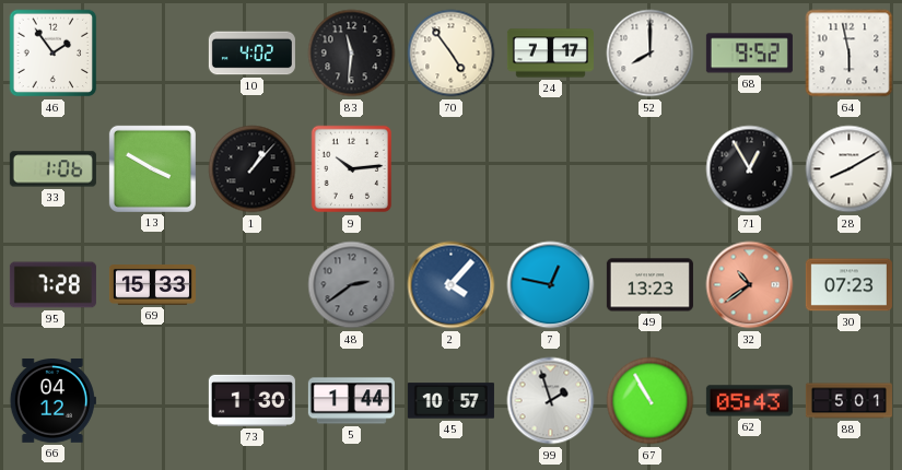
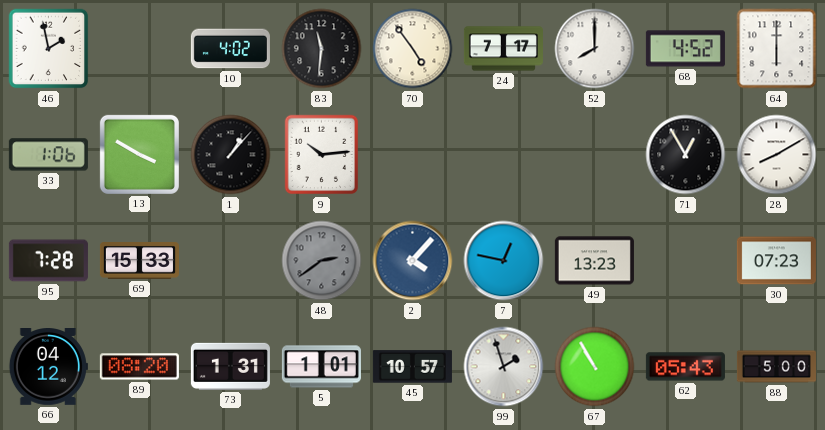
46: 1:54 -> 1:58 (49, 49)
68: 9:52 -> 4:52 (685, 49)
64: 5:58 -> 6:00 (777, 49)
32: 10:39 -> none (750, 285)
89: none -> 08:20 (139, 367)
73: 1:30 -> 1:31 (230, 366)
5: 1:44 -> 1:01 (321, 367)
88: 5:01 -> 5:00 (776, 367)
